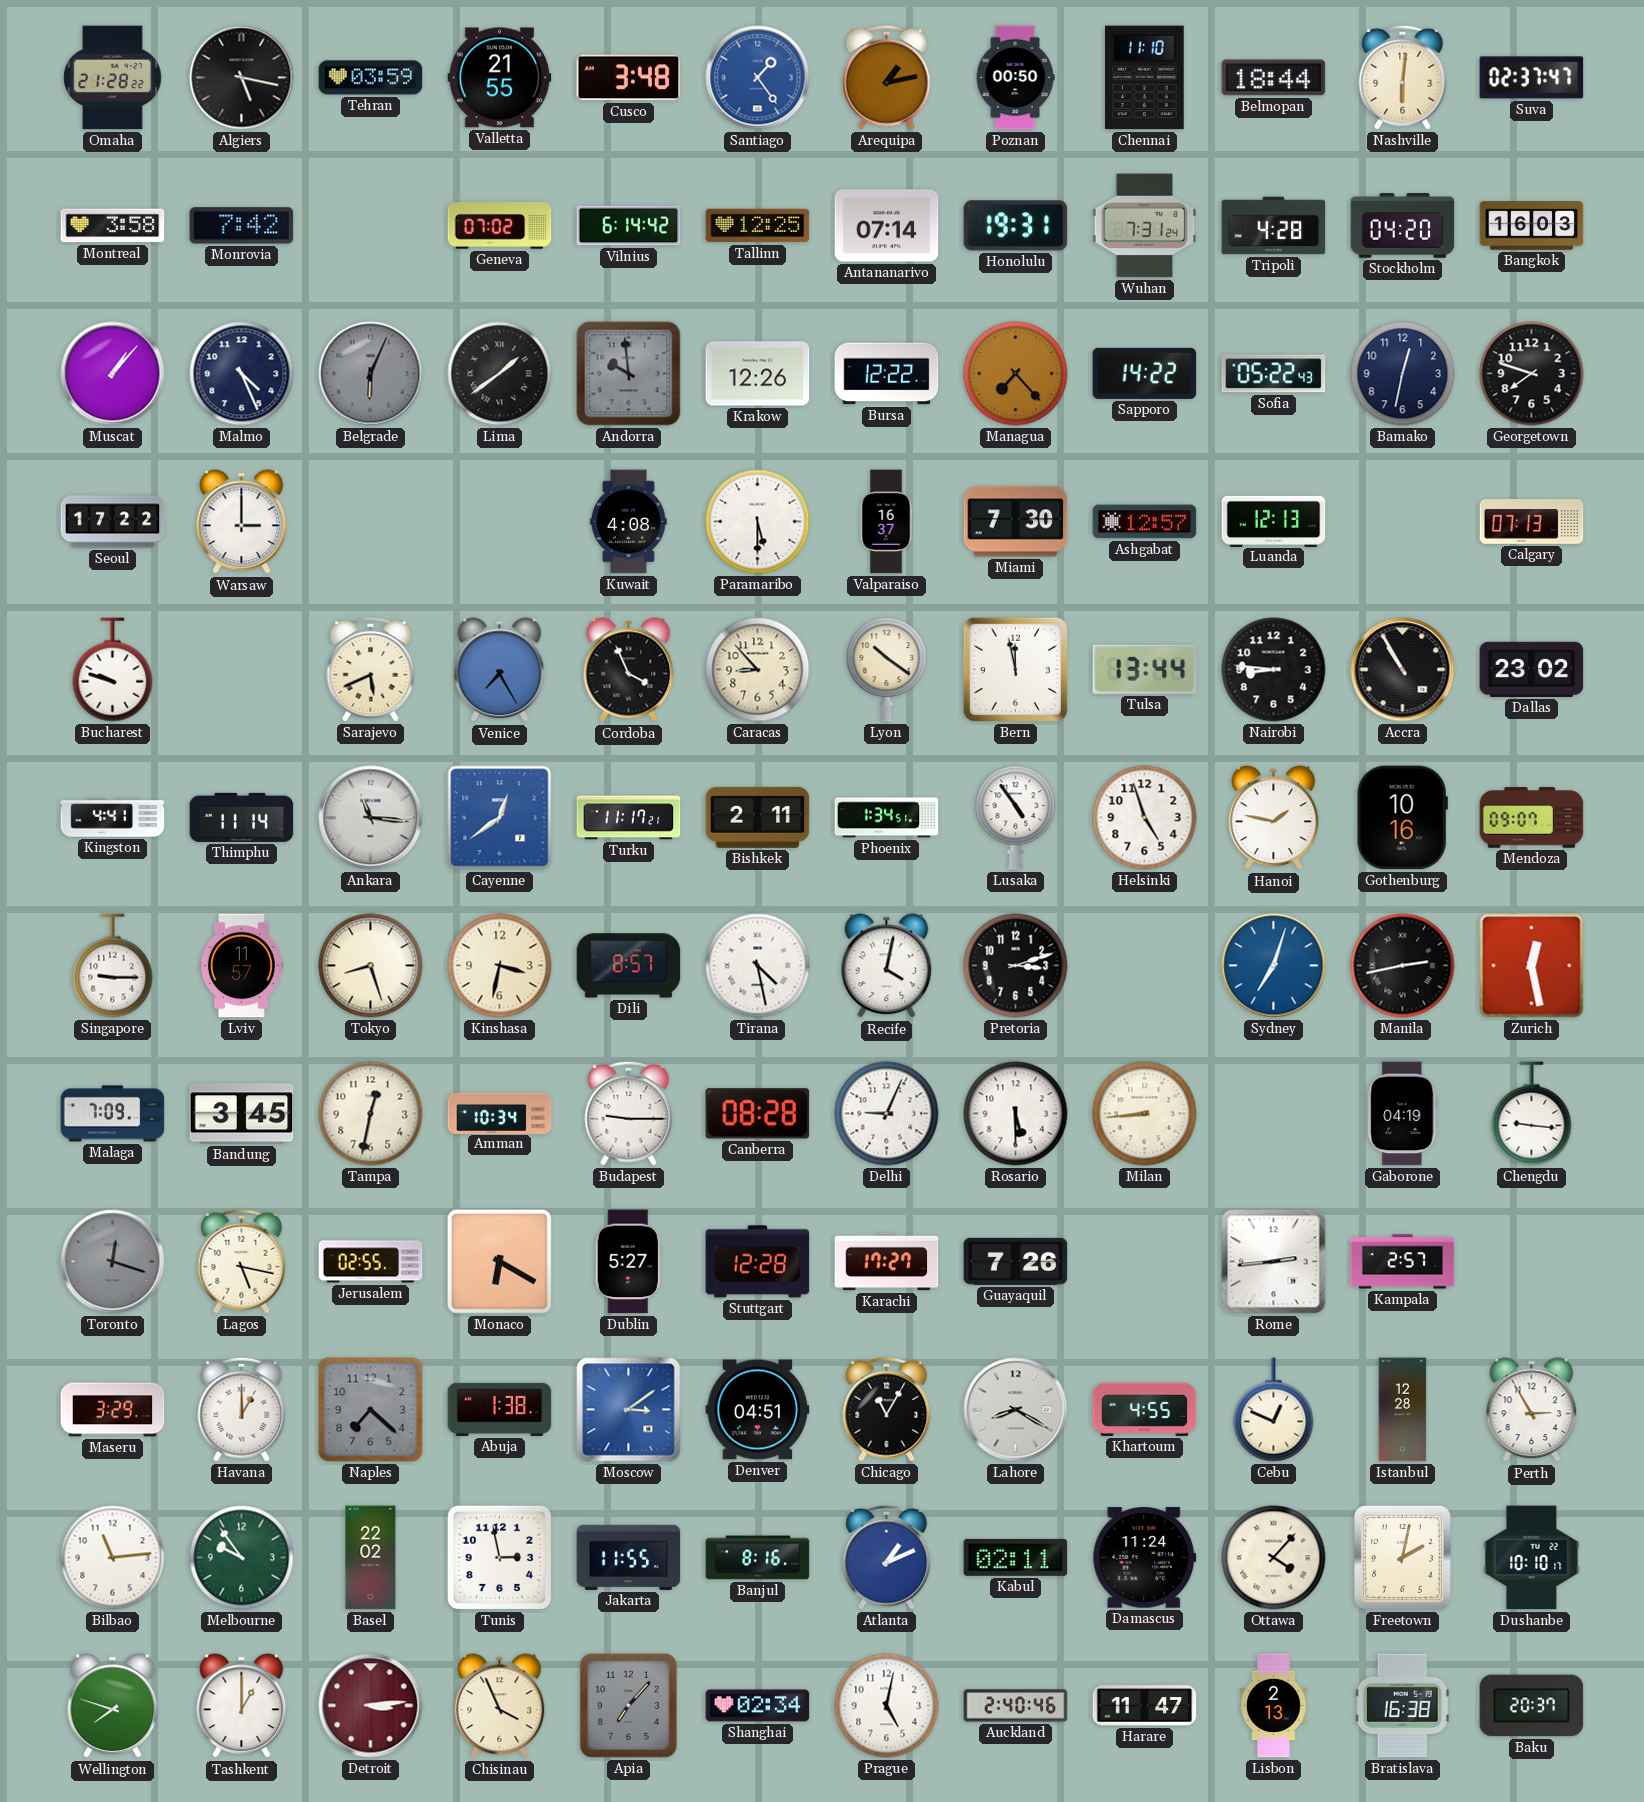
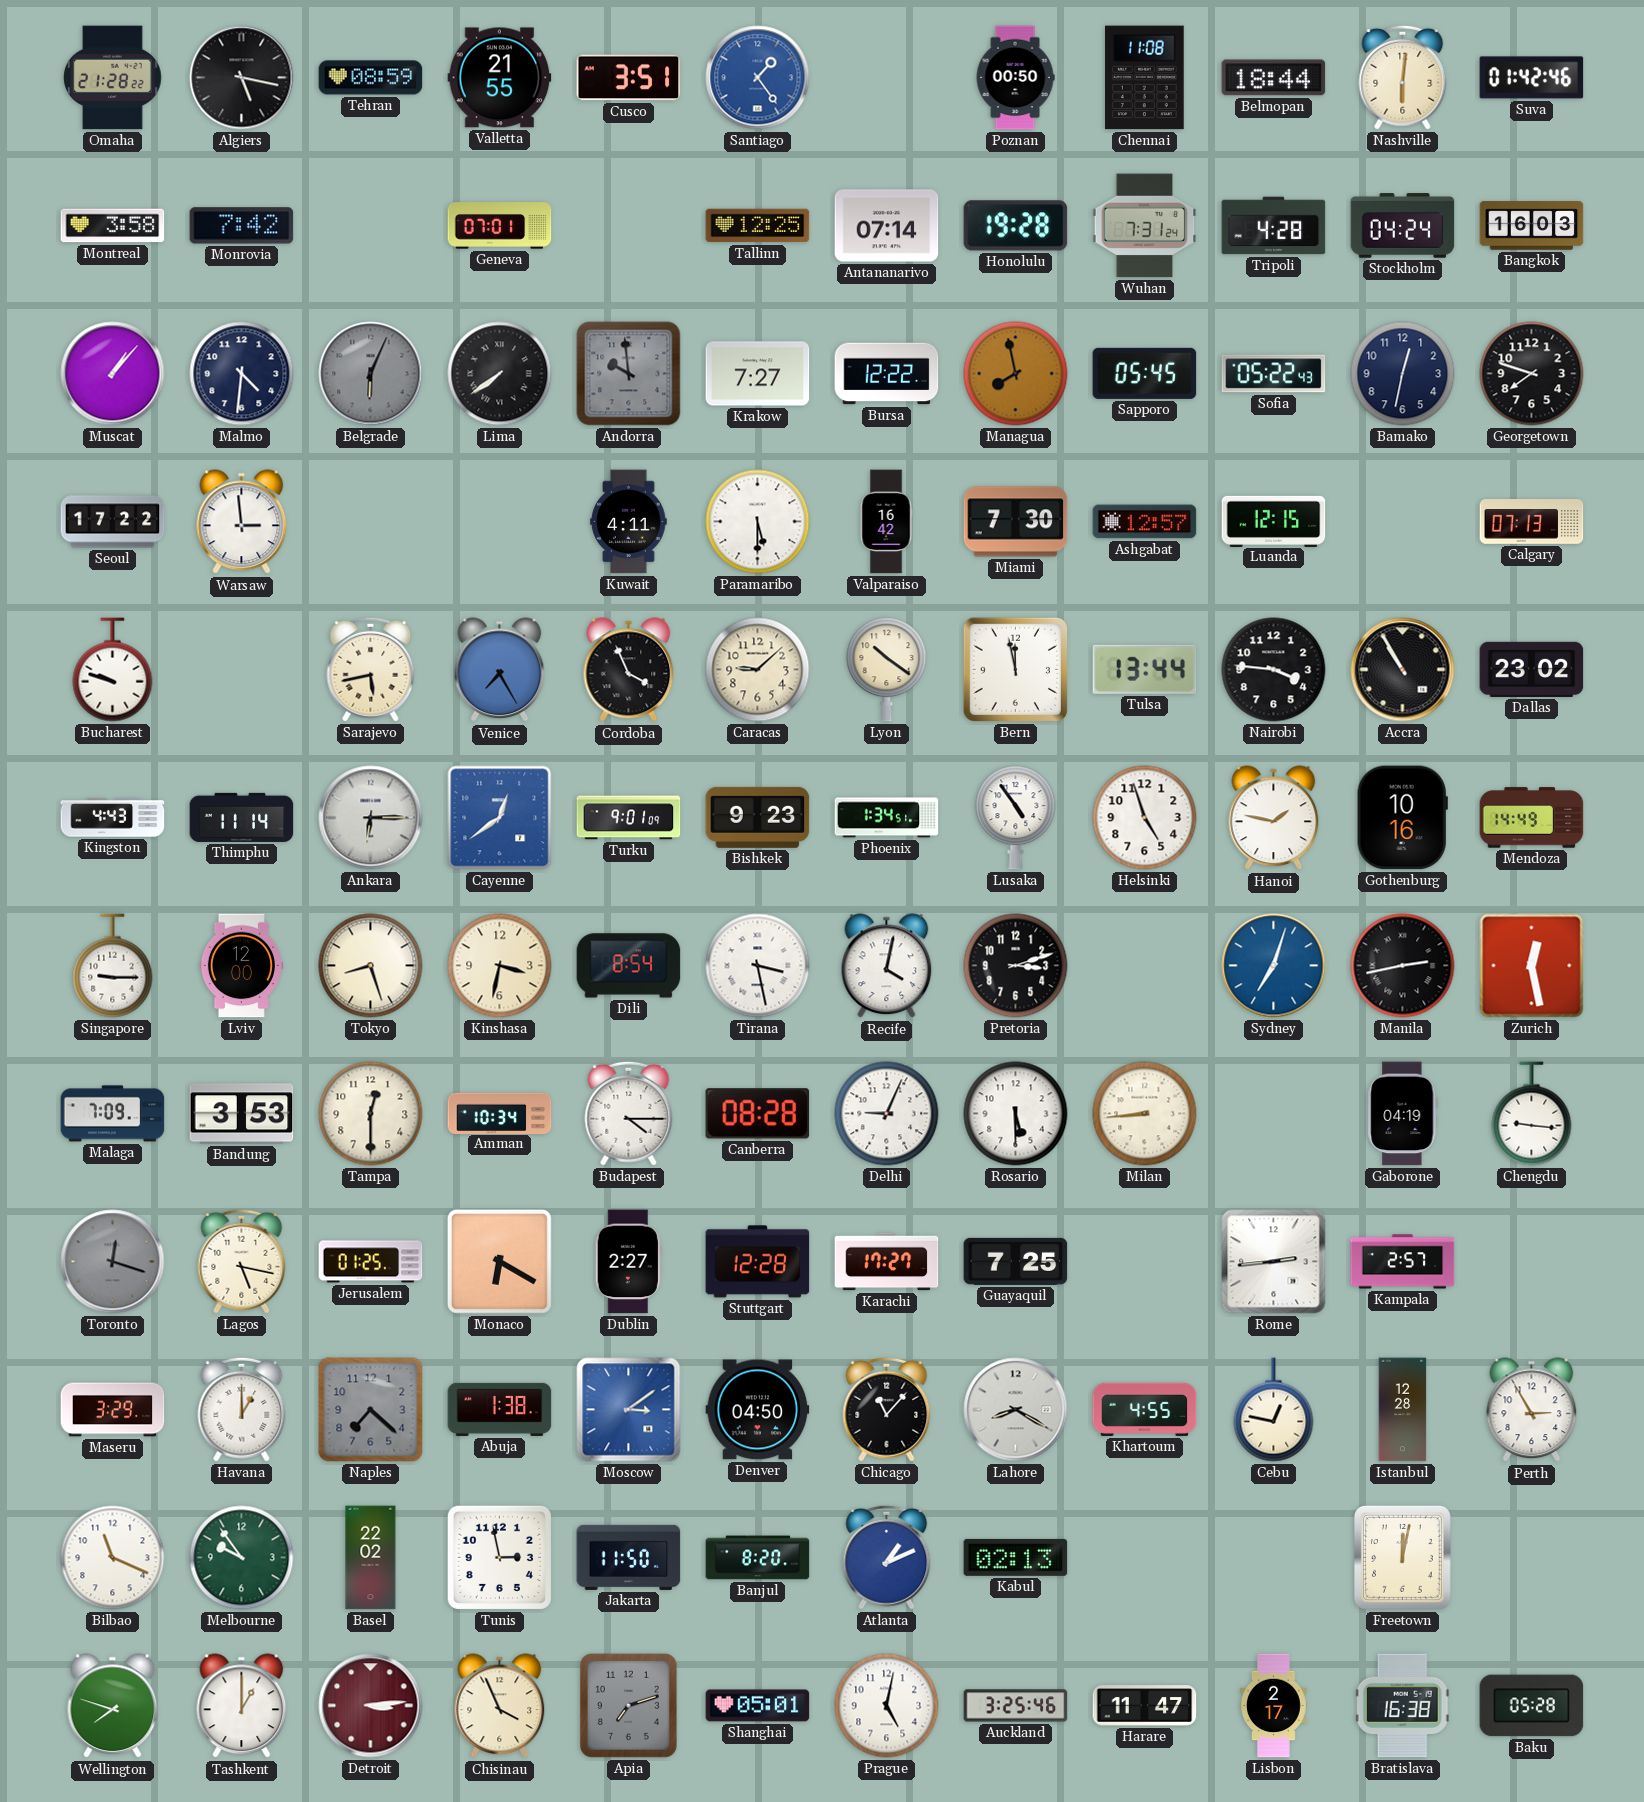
Tehran: 03:59 -> 08:59 (371, 78)
Cusco: 3:48 -> 3:51 (629, 78)
Arequipa: 1:13 -> none (887, 77)
Chennai: 11:10 -> 11:08 (1145, 78)
Suva: 02:37 -> 01:42 (1532, 78)
Geneva: 07:02 -> 07:01 (500, 226)
Vilnius: 6:14 -> none (629, 226)
Honolulu: 19:31 -> 19:28 (1016, 226)
Stockholm: 04:20 -> 04:24 (1403, 226)
Malmo: 4:26 -> 4:31 (242, 374)
Lima: 1:39 -> 7:39 (500, 374)
Krakow: 12:26 -> 7:27 (758, 374)
Managua: 7:23 -> 7:58 (1016, 374)
Sapporo: 14:22 -> 05:45 (1145, 373)
Warsaw: 3:00 -> 2:59 (242, 522)
Kuwait: 4:08 -> 4:11 (629, 522)
Valparaiso: 16:37 -> 16:42 (886, 522)
Luanda: 12:13 -> 12:15 (1274, 521)
Sarajevo: 5:41 -> 5:43 (371, 669)
Caracas: 8:53 -> 9:08 (758, 670)
Nairobi: 8:46 -> 3:46 (1274, 670)
Kingston: 4:41 -> 4:43 (113, 818)
Ankara: 11:16 -> 6:15 (371, 818)
Turku: 11:17 -> 9:01 (629, 818)
Bishkek: 2:11 -> 9:23 (758, 817)
Mendoza: 09:07 -> 14:49 (1532, 818)
Lviv: 11:57 -> 12:00 (241, 966)
Dili: 8:57 -> 8:54 (629, 966)
Tirana: 4:28 -> 3:28 (758, 966)
Bandung: 3:45 -> 3:53 (242, 1114)
Tampa: 12:32 -> 12:30 (371, 1114)
Budapest: 9:15 -> 4:15 (629, 1113)
Jerusalem: 02:55 -> 01:25 (371, 1262)
Dublin: 5:27 -> 2:27 (628, 1262)
Guayaquil: 7:26 -> 7:25 (1016, 1261)
Denver: 04:51 -> 04:50 (758, 1410)
Chicago: 11:05 -> 11:07 (887, 1409)
Cebu: 12:49 -> 12:47 (1274, 1410)
Bilbao: 11:14 -> 11:19 (113, 1558)
Jakarta: 11:55 -> 11:50 (629, 1557)
Banjul: 8:16 -> 8:20 (758, 1558)
Kabul: 02:11 -> 02:13 (1016, 1557)
Damascus: 11:24 -> none (1145, 1558)
Ottawa: 4:07 -> none (1274, 1558)
Freetown: 2:02 -> 12:02 (1402, 1557)
Dushanbe: 10:10 -> none (1532, 1558)
Apia: 7:07 -> 7:12 (628, 1705)
Shanghai: 02:34 -> 05:01 (758, 1706)
Auckland: 2:40 -> 3:25 (1016, 1706)
Lisbon: 2:13 -> 2:17 (1274, 1706)
Baku: 20:37 -> 05:28 (1532, 1706)
